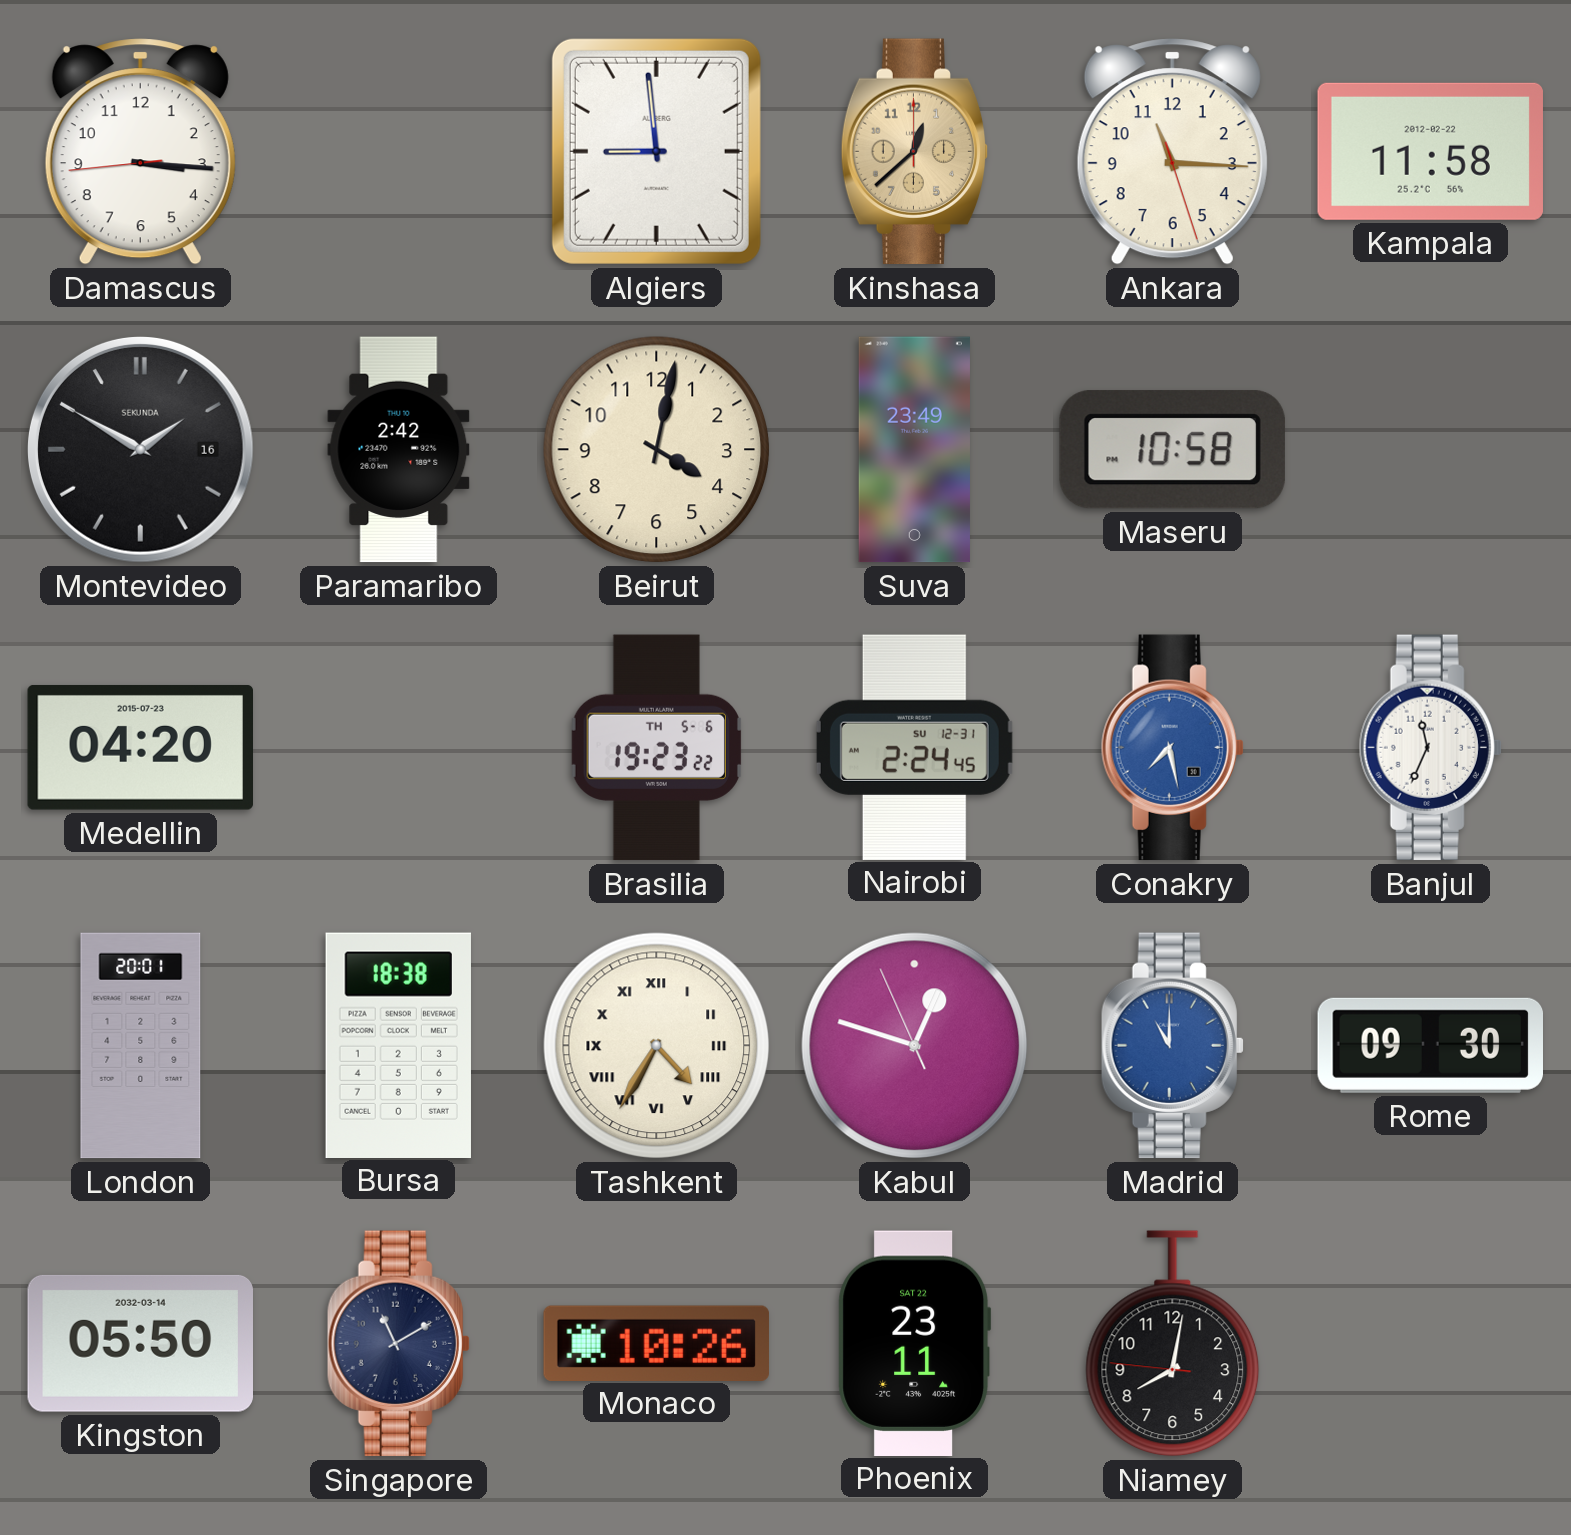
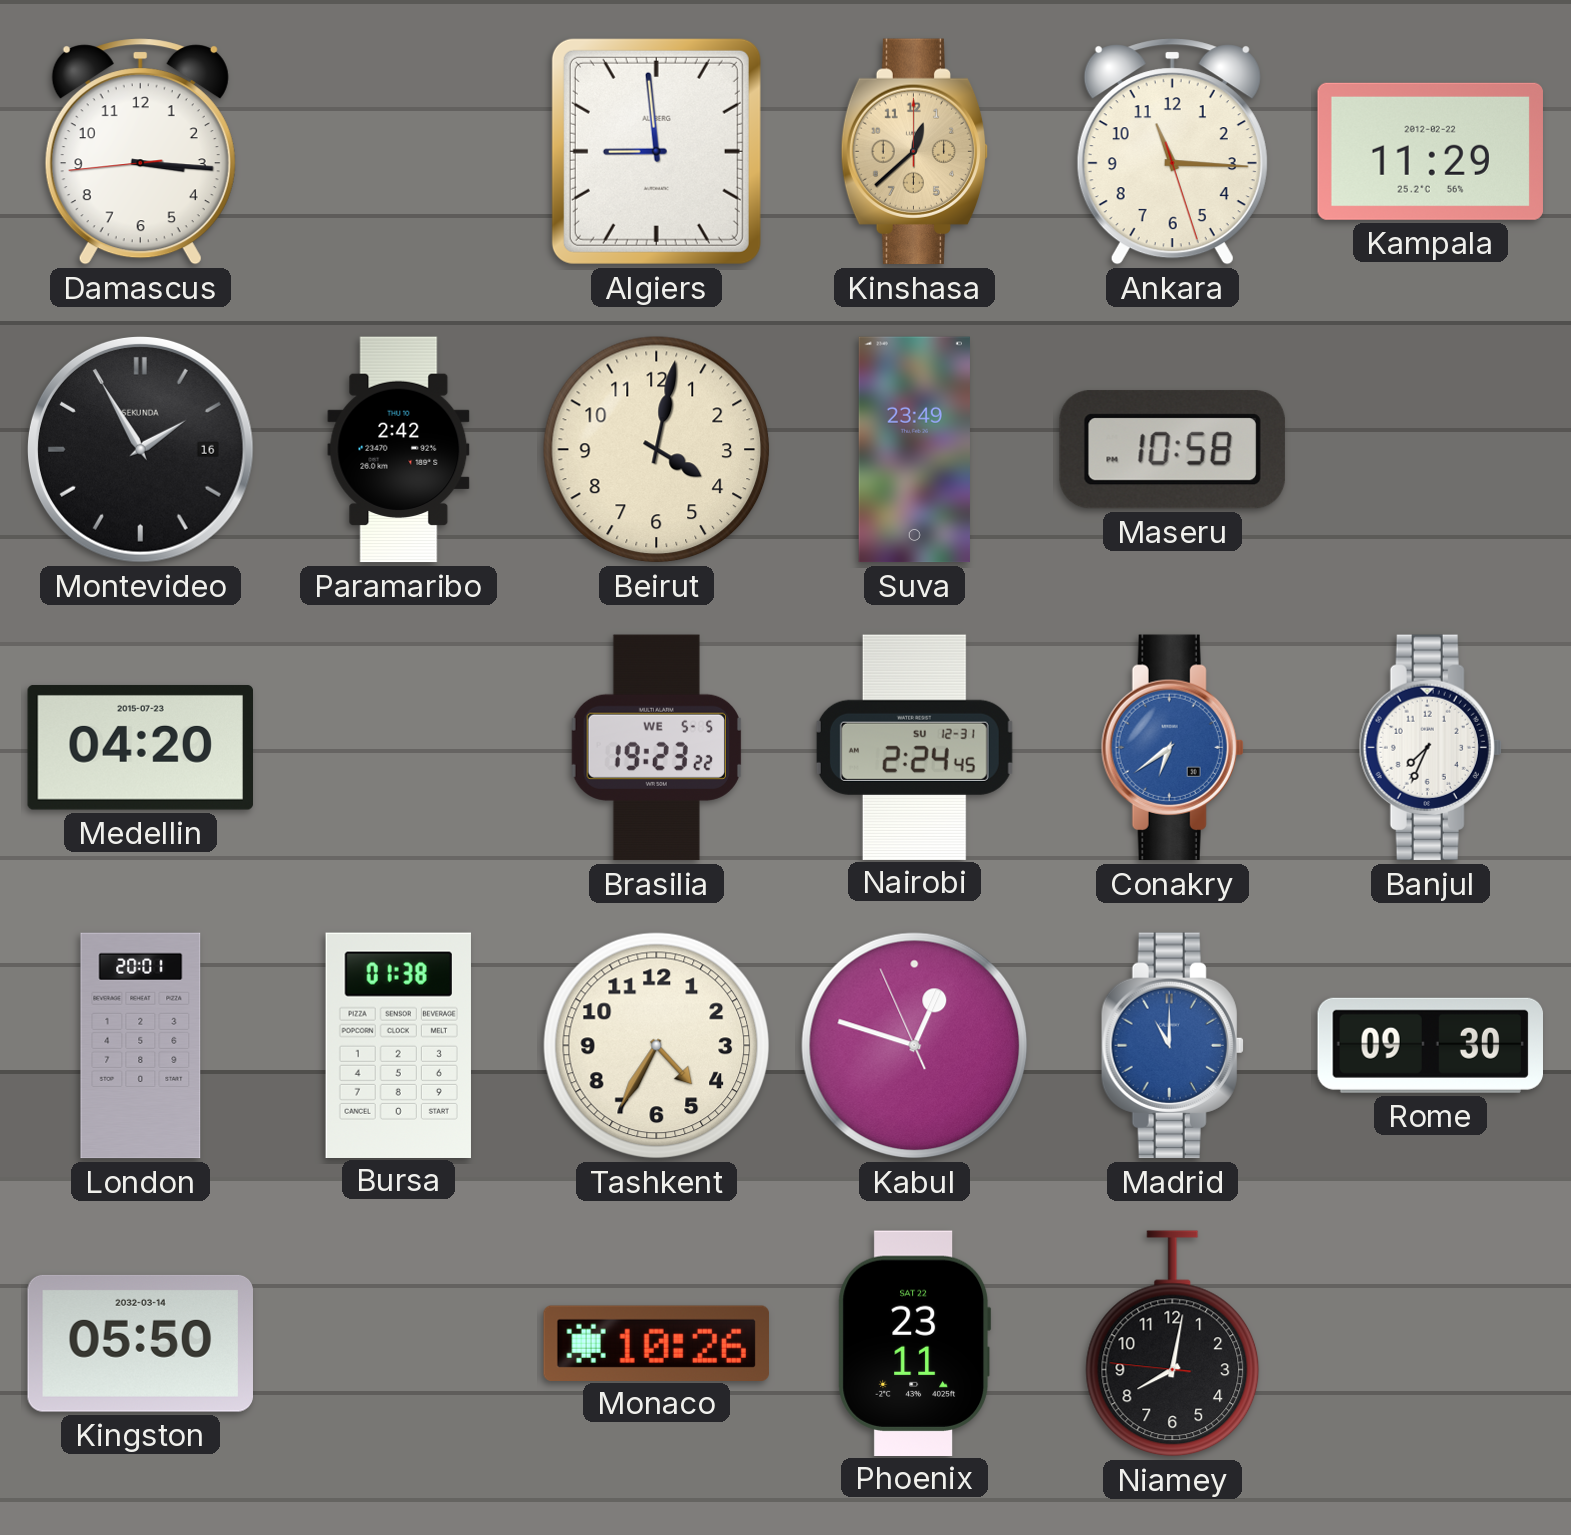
Kampala: 11:58 -> 11:29 (1430, 151)
Montevideo: 1:50 -> 1:55 (140, 449)
Brasilia date: TH 5-6 -> WE 5-5 (656, 748)
Conakry: 7:28 -> 6:39 (1172, 748)
Banjul: 11:34 -> 7:34 (1430, 748)
Bursa: 18:38 -> 01:38 (398, 1045)
Tashkent numerals: Roman -> Arabic (657, 1046)
Singapore: 11:10 -> none (398, 1344)
